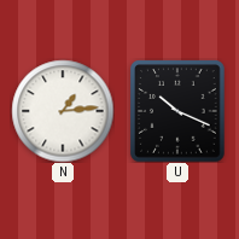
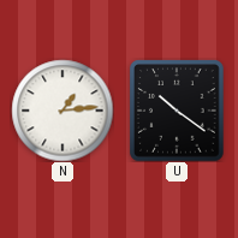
U: 10:19 -> 10:21 (177, 111)
